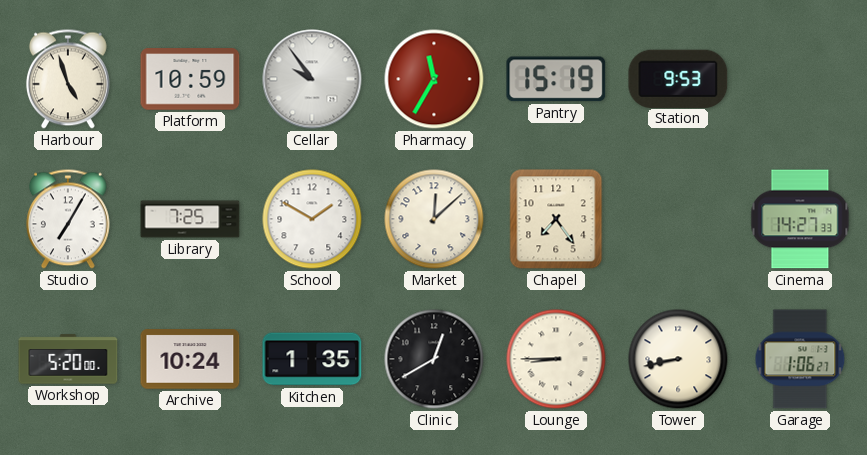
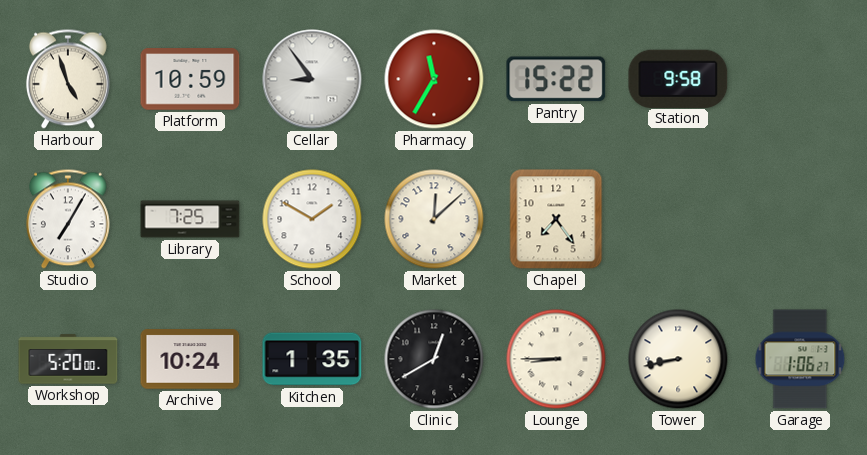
Cellar: 9:54 -> 8:54 (312, 79)
Pantry: 15:19 -> 15:22 (556, 79)
Station: 9:53 -> 9:58 (678, 78)
Cinema: 14:27 -> none (800, 219)
